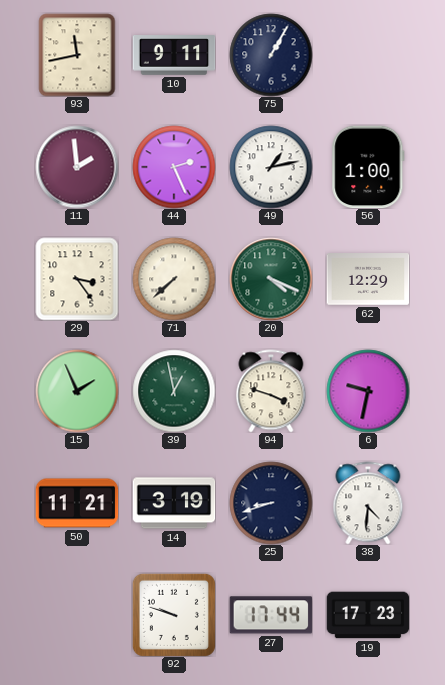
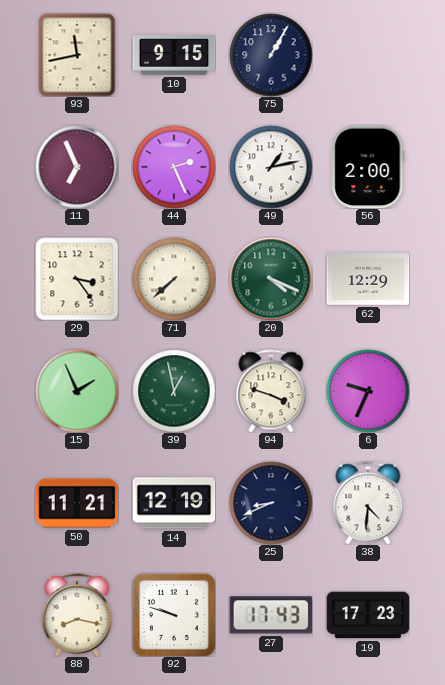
10: 9:11 -> 9:15 (174, 55)
11: 1:59 -> 6:56 (77, 167)
56: 1:00 -> 2:00 (368, 167)
6: 9:32 -> 9:34 (368, 391)
14: 3:19 -> 12:19 (174, 503)
25: 8:42 -> 8:41 (271, 503)
88: none -> 8:17 (77, 615)
27: 17:44 -> 17:43 (271, 615)
